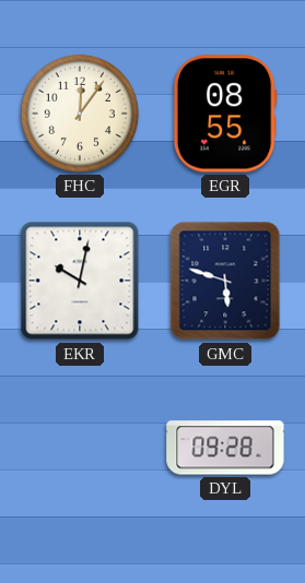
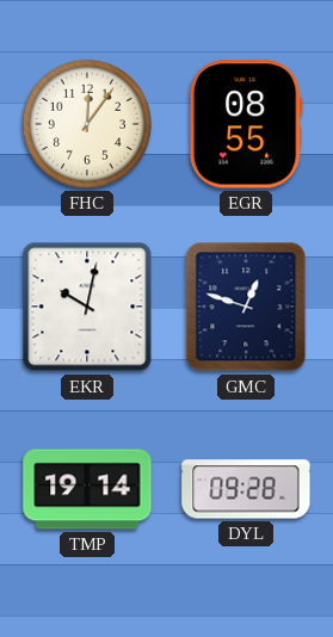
GMC: 5:48 -> 12:48 (246, 307)
TMP: none -> 19:14 (87, 489)
